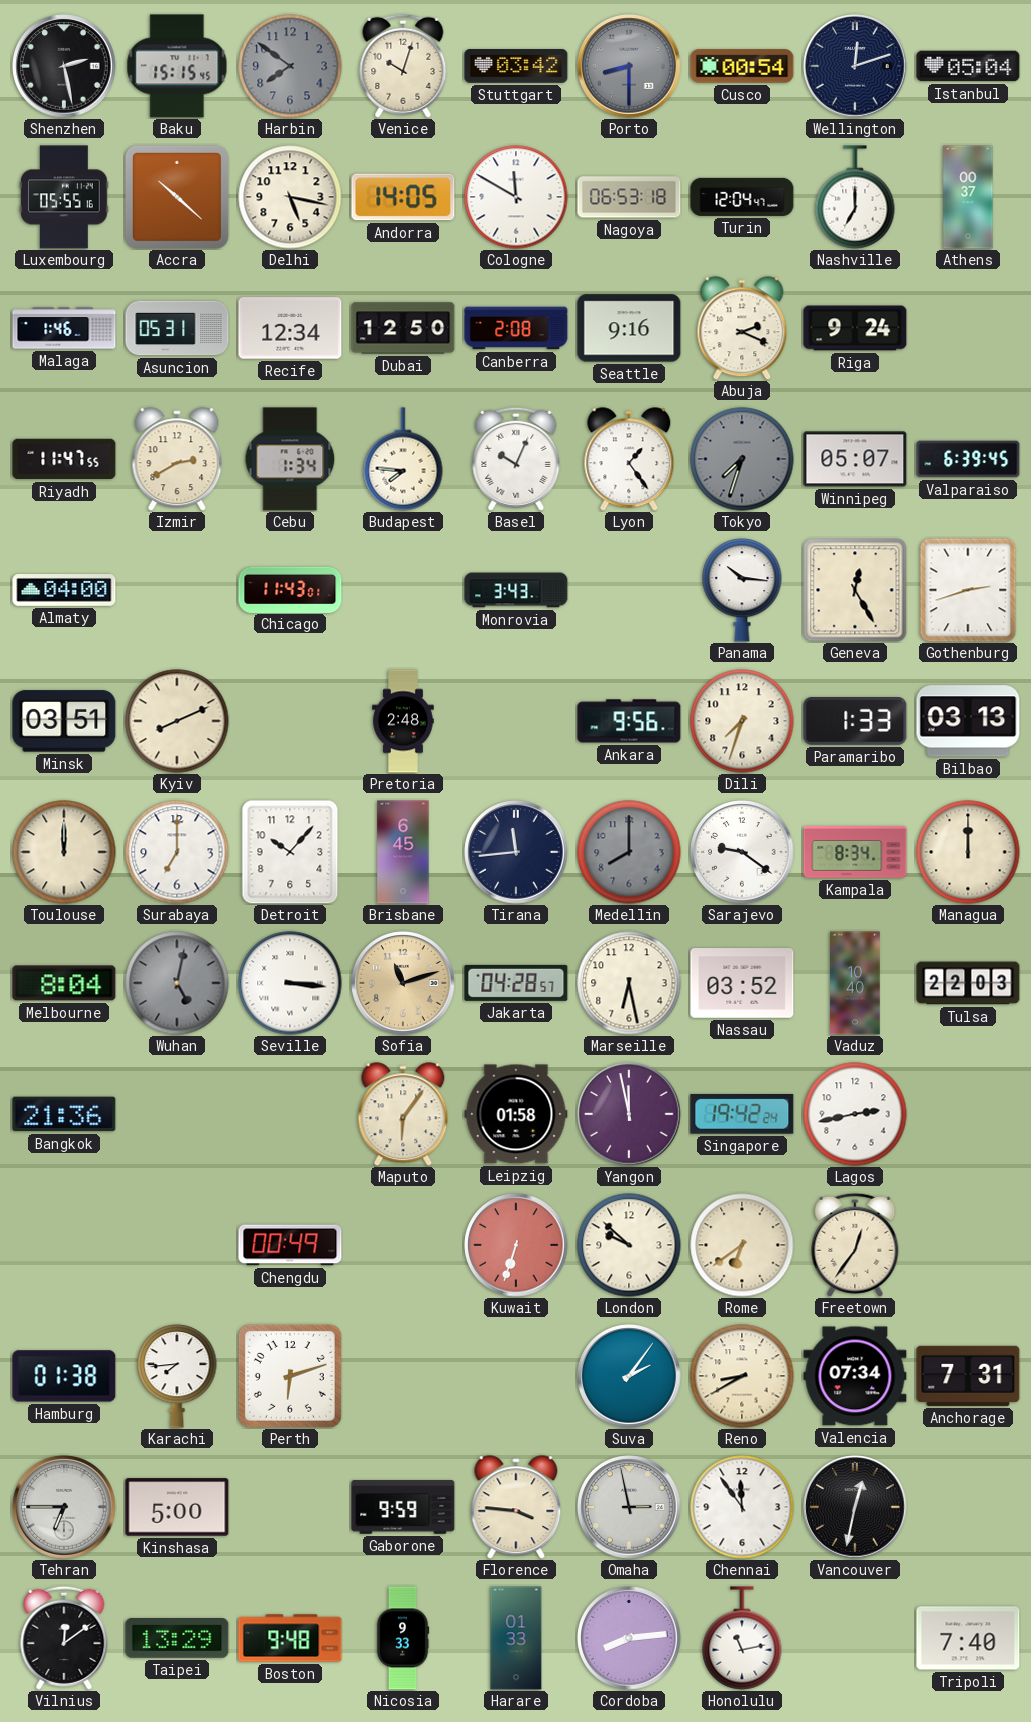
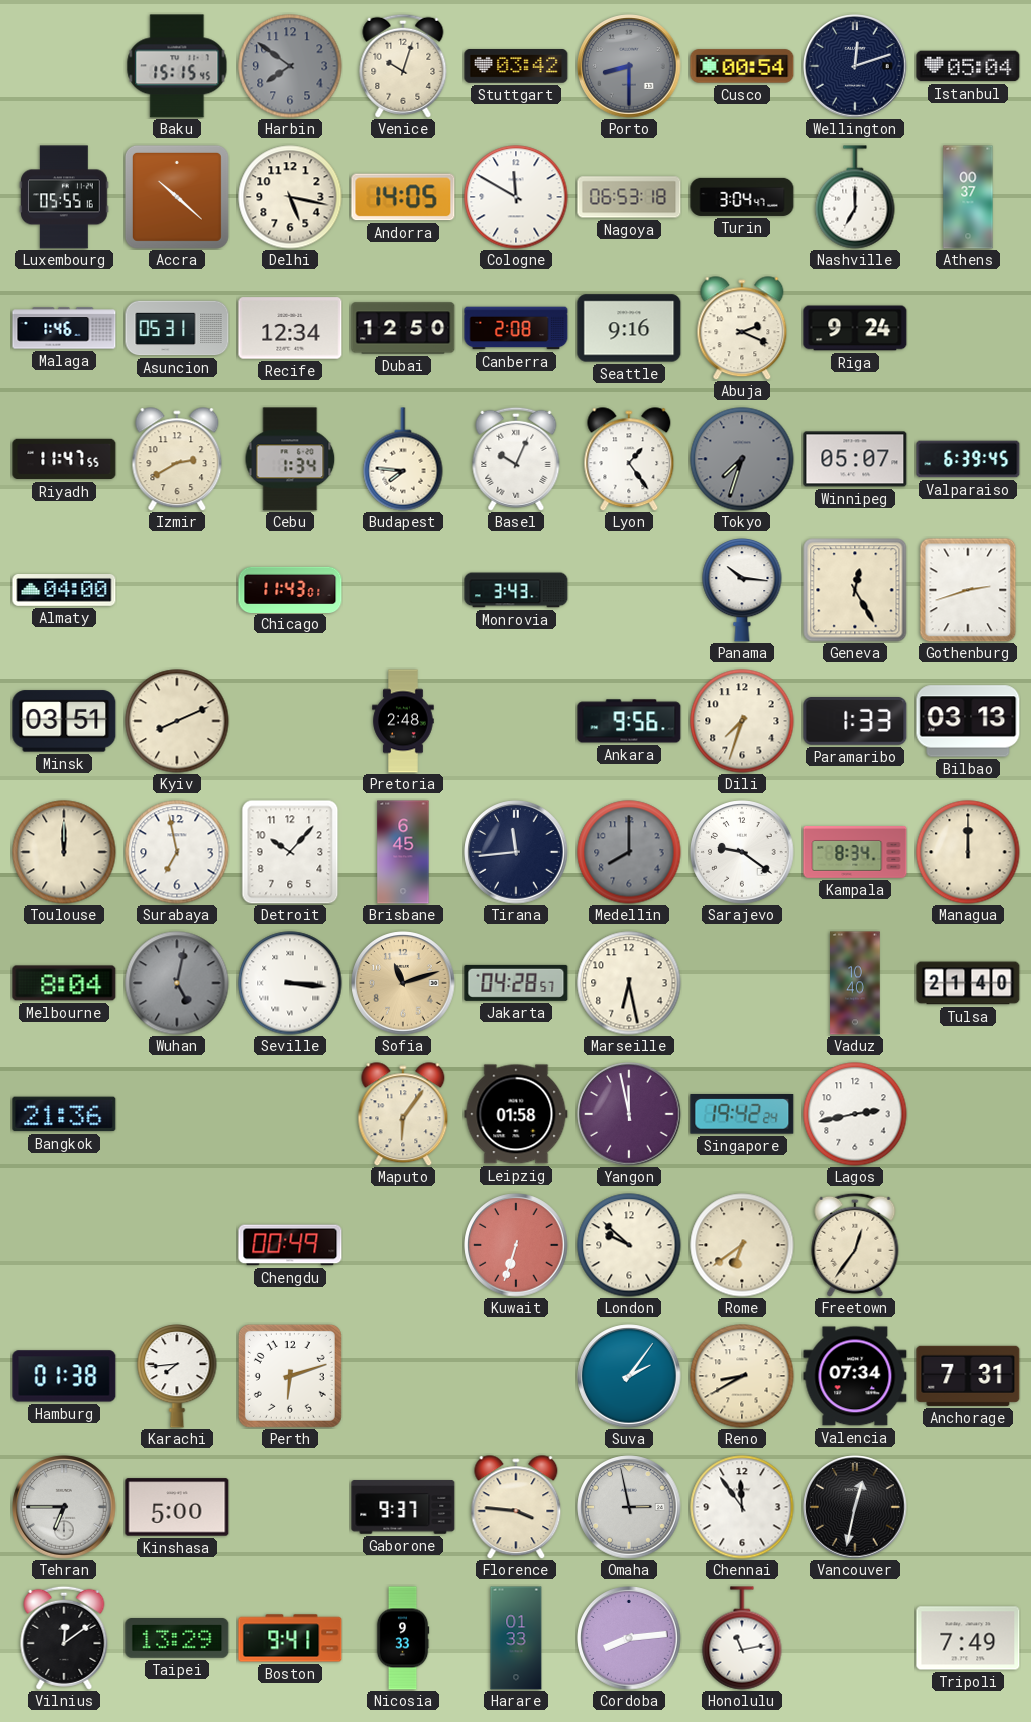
Shenzhen: 2:28 -> none (64, 66)
Turin: 12:04 -> 3:04 (742, 197)
Surabaya: 7:00 -> 6:58 (177, 852)
Nassau: 03:52 -> none (742, 983)
Tulsa: 22:03 -> 21:40 (968, 983)
Gaborone: 9:59 -> 9:37 (403, 1507)
Boston: 9:48 -> 9:41 (290, 1638)
Tripoli: 7:40 -> 7:49 (968, 1638)
